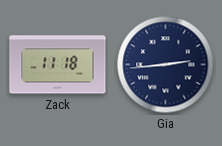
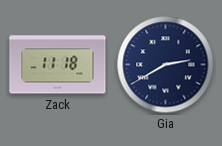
Gia: 2:44 -> 2:40 (166, 65)
